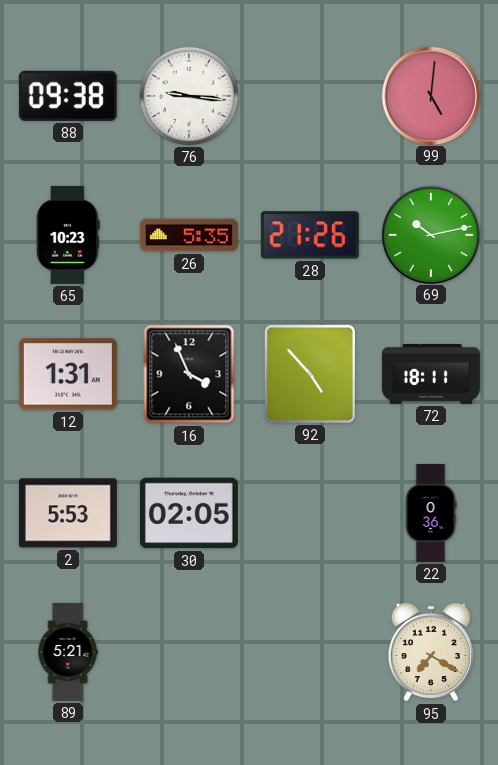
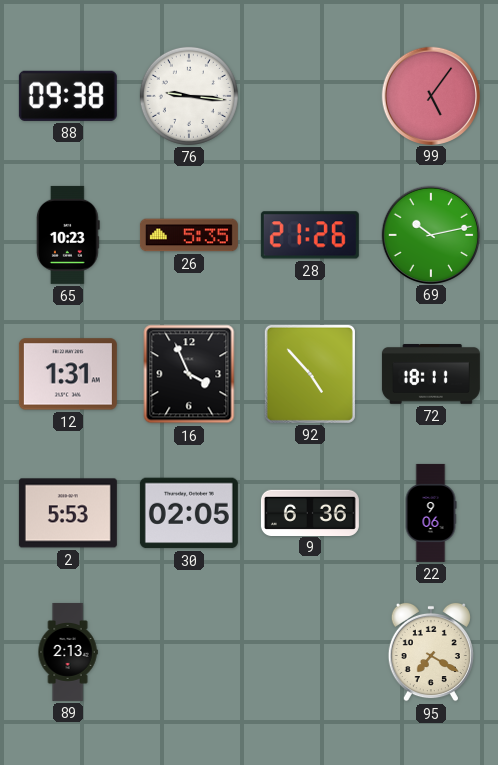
99: 5:01 -> 5:06 (430, 95)
9: none -> 6:36 (310, 512)
22: 0:36 -> 9:06 (431, 513)
89: 5:21 -> 2:13 (68, 652)
